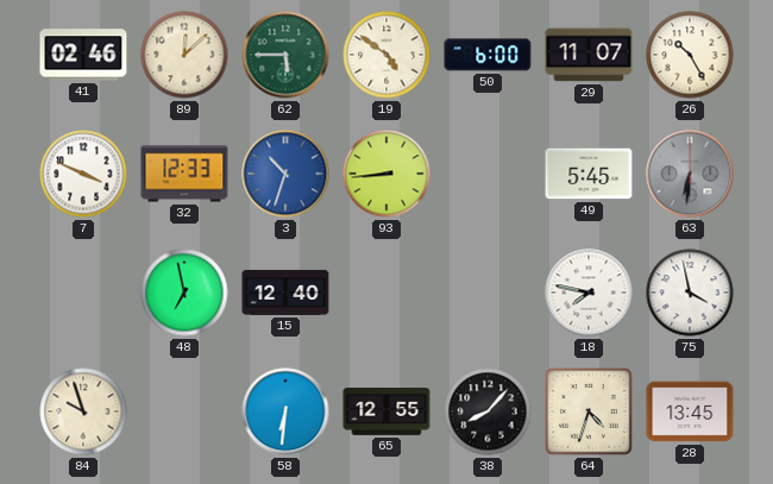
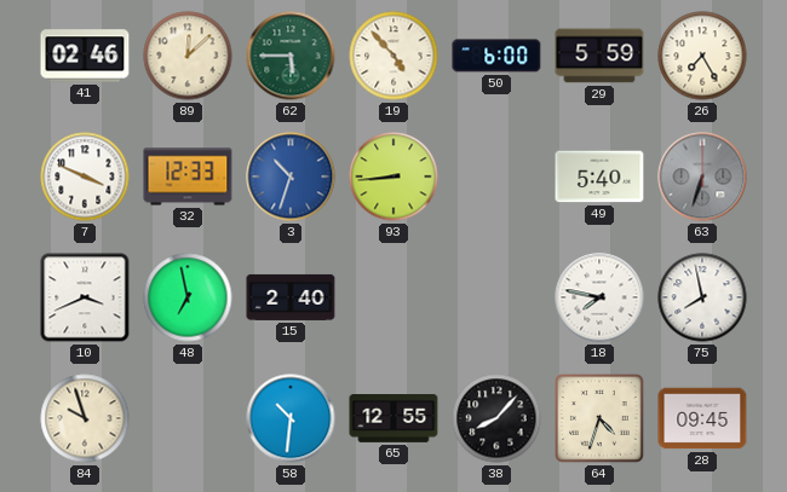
19: 4:51 -> 4:53 (393, 56)
29: 11:07 -> 5:59 (599, 56)
26: 10:25 -> 7:25 (702, 56)
49: 5:45 -> 5:40 (599, 176)
63: 6:31 -> 6:33 (702, 176)
10: none -> 3:41 (85, 297)
15: 12:40 -> 2:40 (291, 297)
75: 3:58 -> 7:58 (702, 297)
58: 6:31 -> 10:31 (291, 418)
28: 13:45 -> 09:45 (702, 418)
